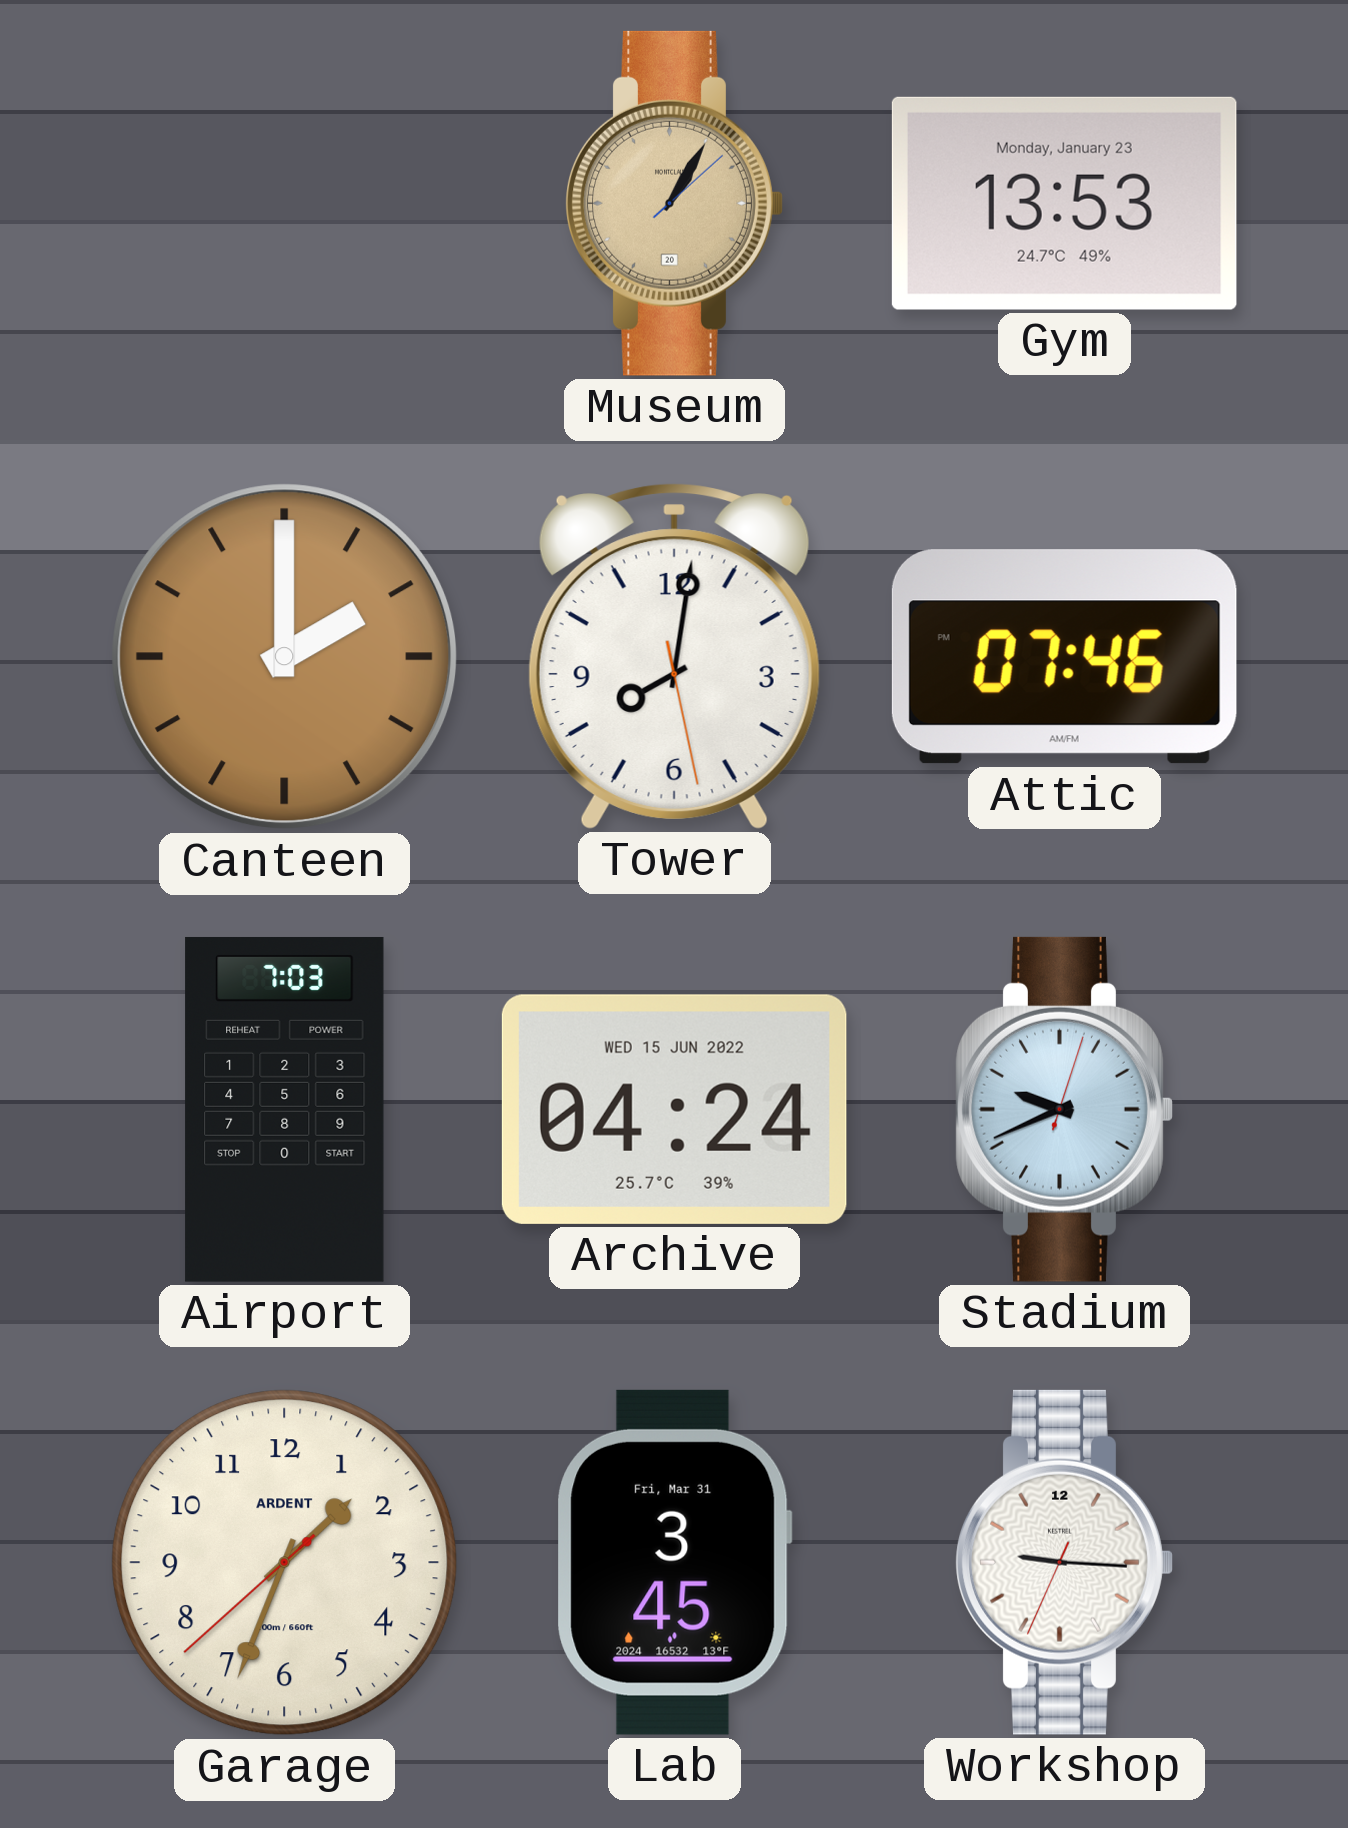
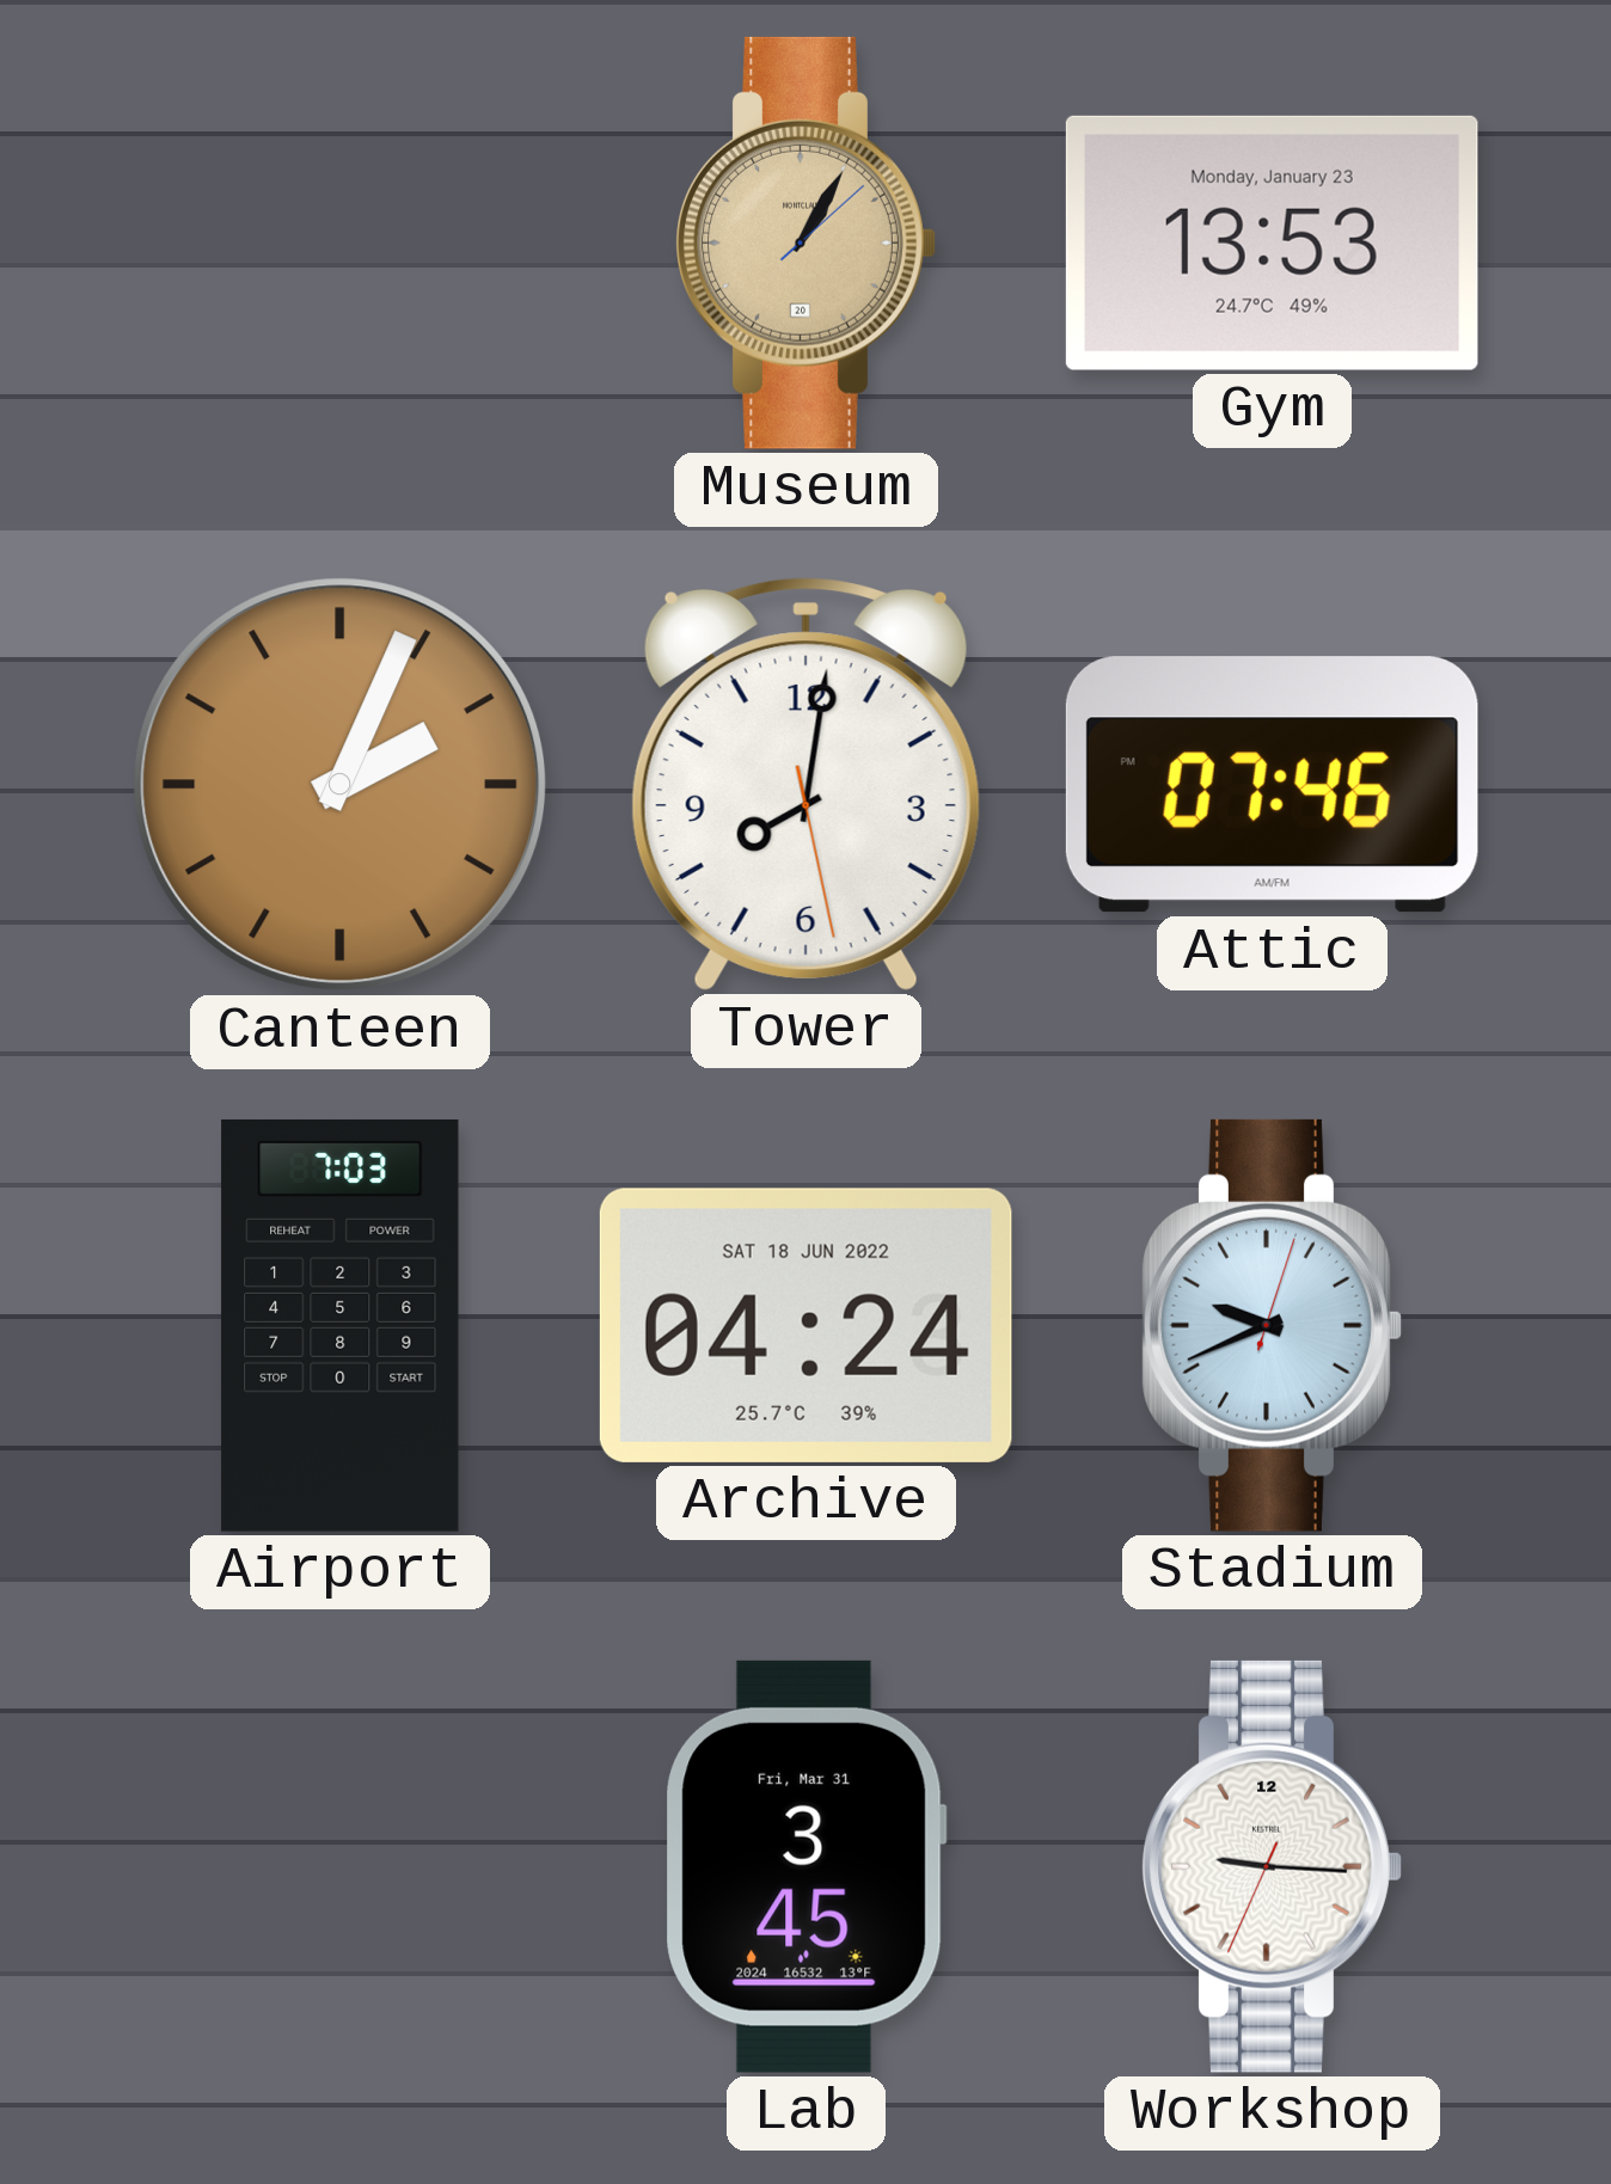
Canteen: 2:00 -> 2:04 (341, 785)
Archive date: WED 15 JUN 2022 -> SAT 18 JUN 2022 (805, 1325)
Garage: 1:33 -> none (285, 1563)
